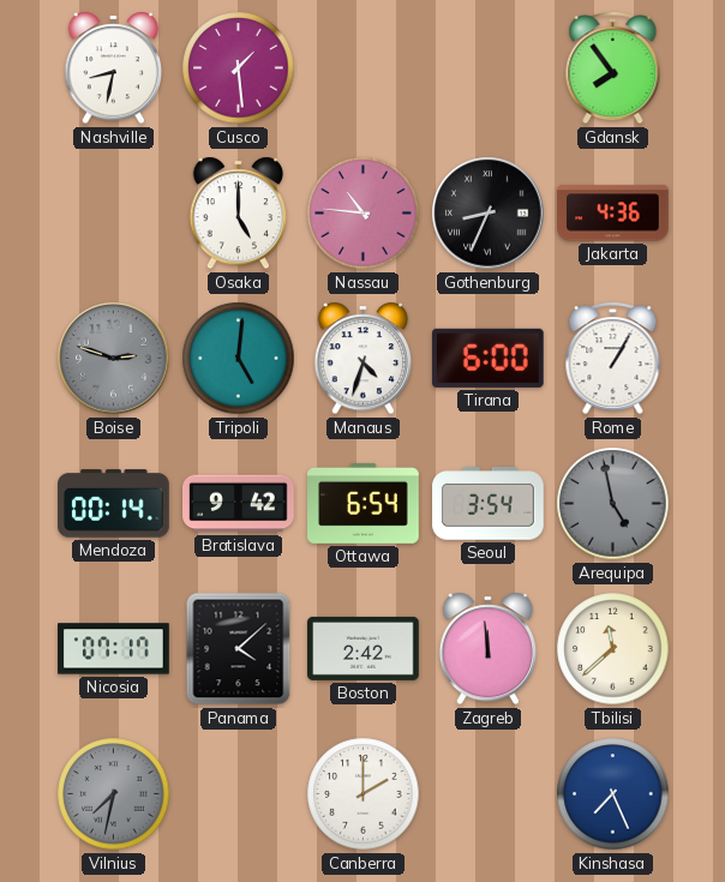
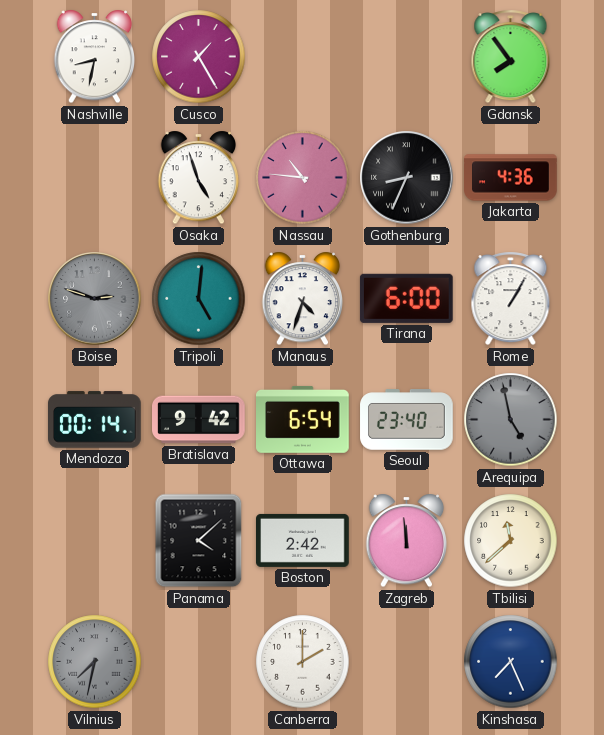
Cusco: 1:29 -> 1:25 (199, 57)
Osaka: 5:00 -> 4:57 (199, 178)
Seoul: 3:54 -> 23:40 (407, 420)
Nicosia: 07:17 -> none (114, 649)
